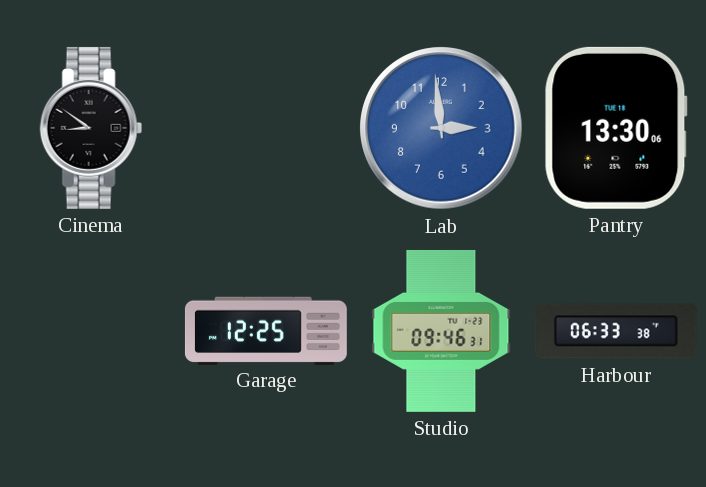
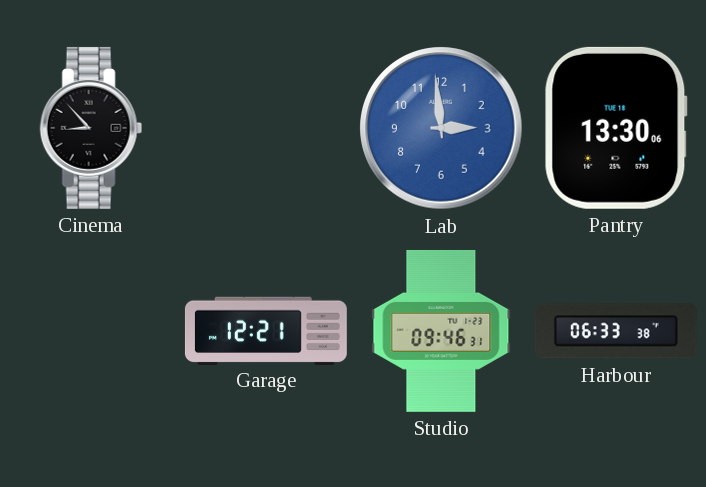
Cinema: 8:51 -> 8:53 (91, 128)
Garage: 12:25 -> 12:21 (266, 330)
